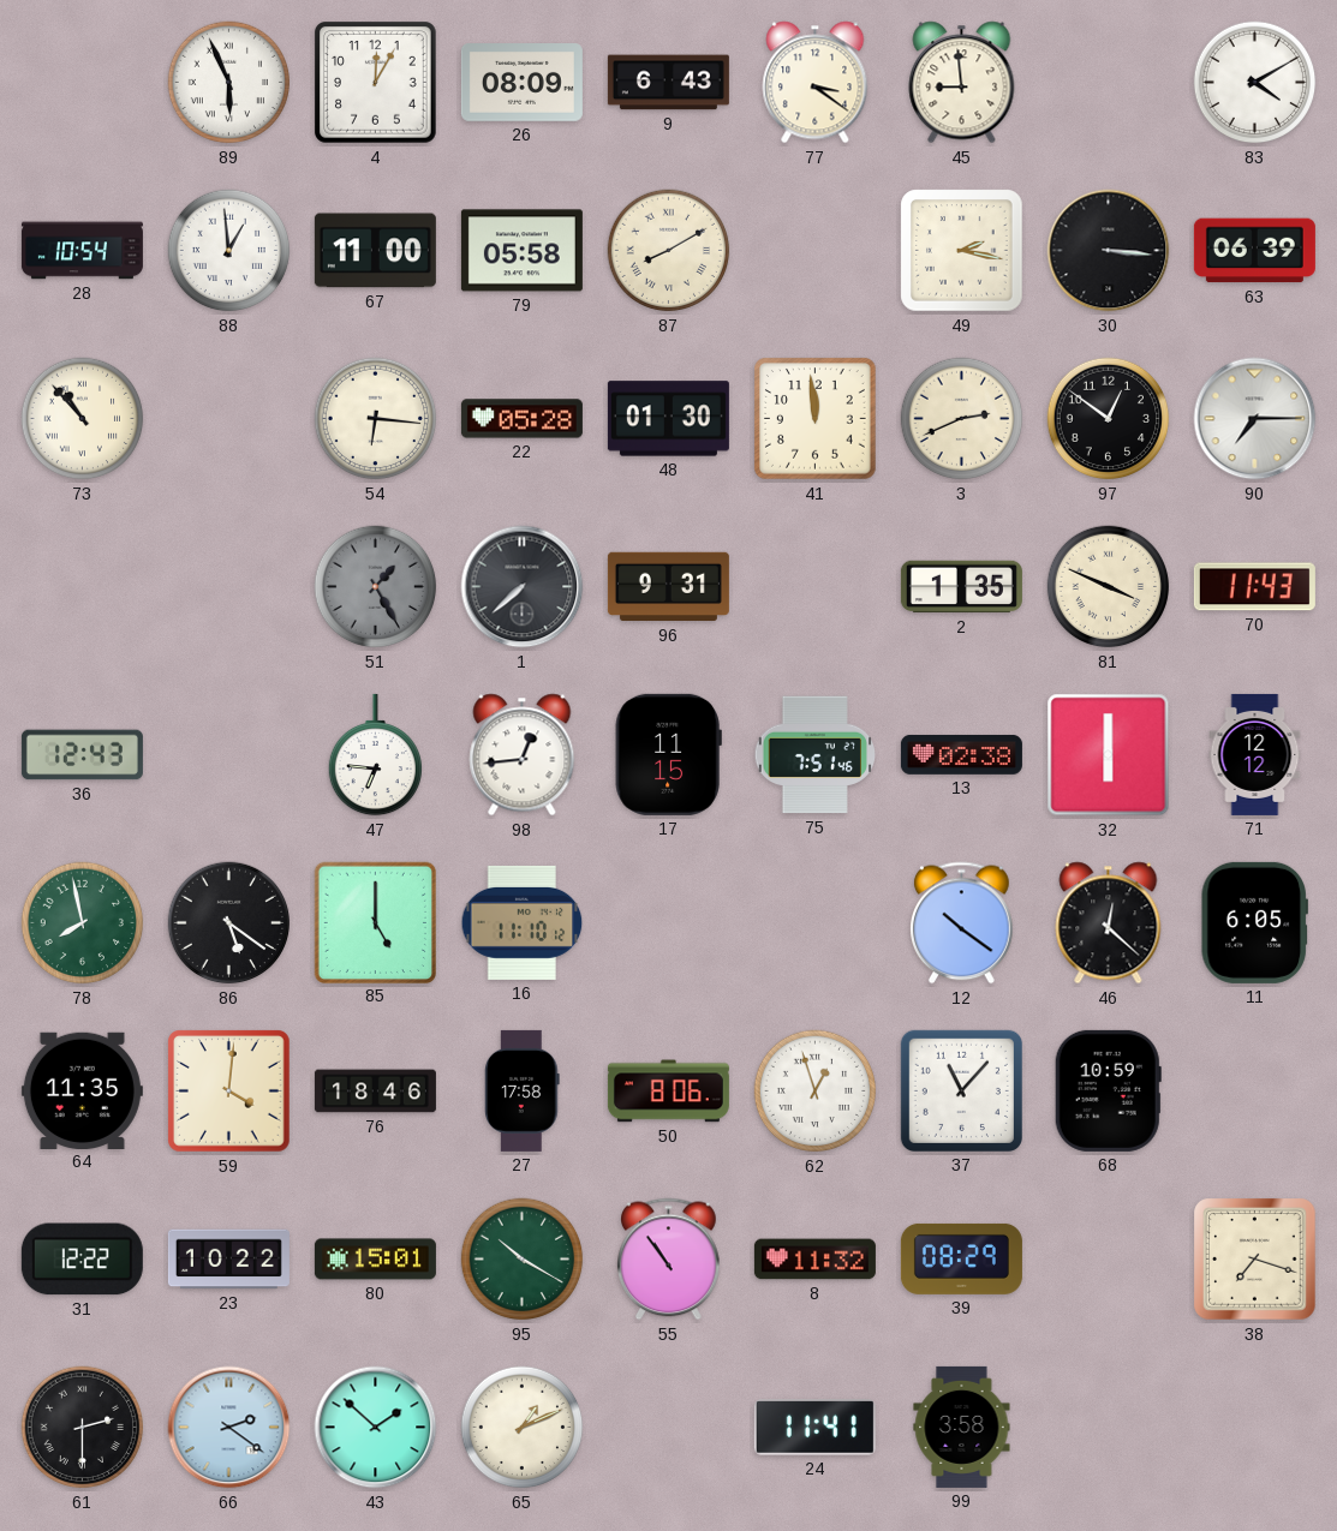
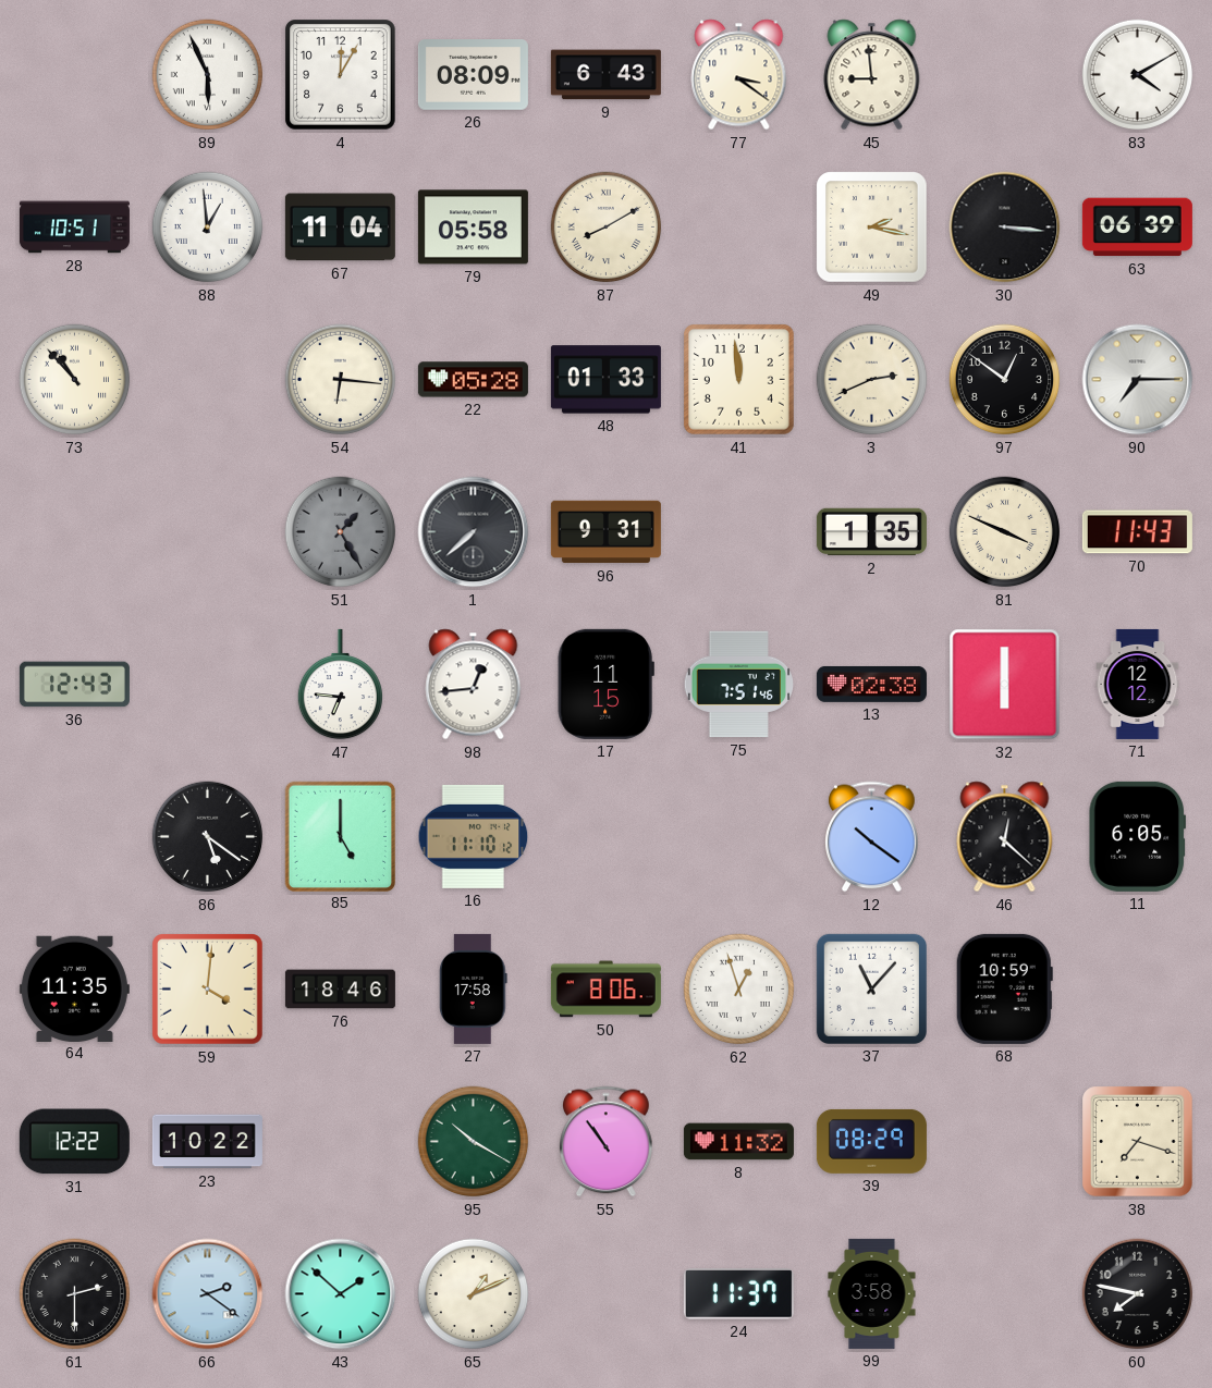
28: 10:54 -> 10:51 (74, 228)
67: 11:00 -> 11:04 (340, 228)
48: 01:30 -> 01:33 (605, 380)
78: 7:58 -> none (83, 923)
80: 15:01 -> none (375, 1260)
24: 11:41 -> 11:37 (738, 1294)
60: none -> 7:47 (1138, 1294)
